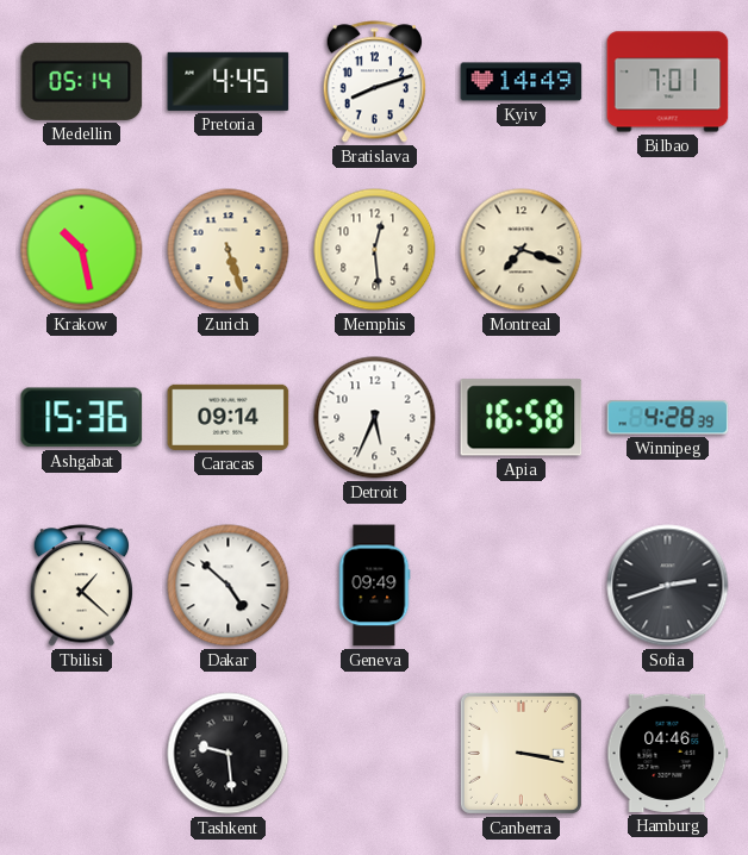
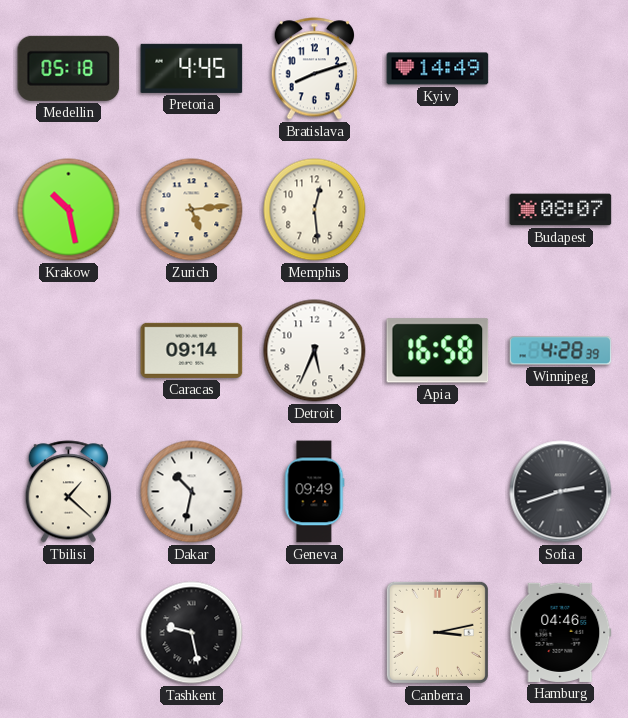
Medellin: 05:14 -> 05:18 (69, 68)
Bilbao: 7:01 -> none (668, 82)
Zurich: 5:27 -> 5:14 (192, 210)
Montreal: 7:18 -> none (522, 250)
Budapest: none -> 08:07 (561, 210)
Ashgabat: 15:36 -> none (82, 418)
Dakar: 4:52 -> 10:32 (192, 492)
Tashkent: 9:29 -> 9:28 (192, 633)
Canberra: 3:17 -> 3:13 (437, 632)
